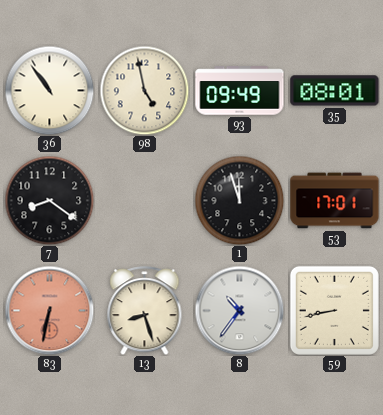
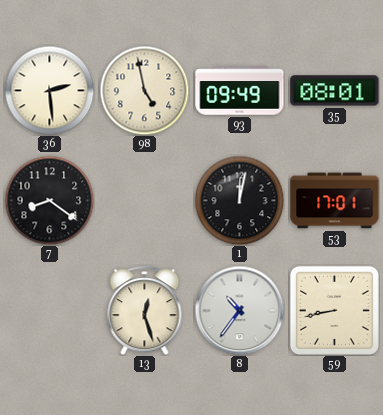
36: 10:54 -> 2:29 (49, 90)
1: 11:57 -> 12:02 (239, 200)
83: 6:32 -> none (49, 310)
13: 8:27 -> 12:27 (145, 311)
